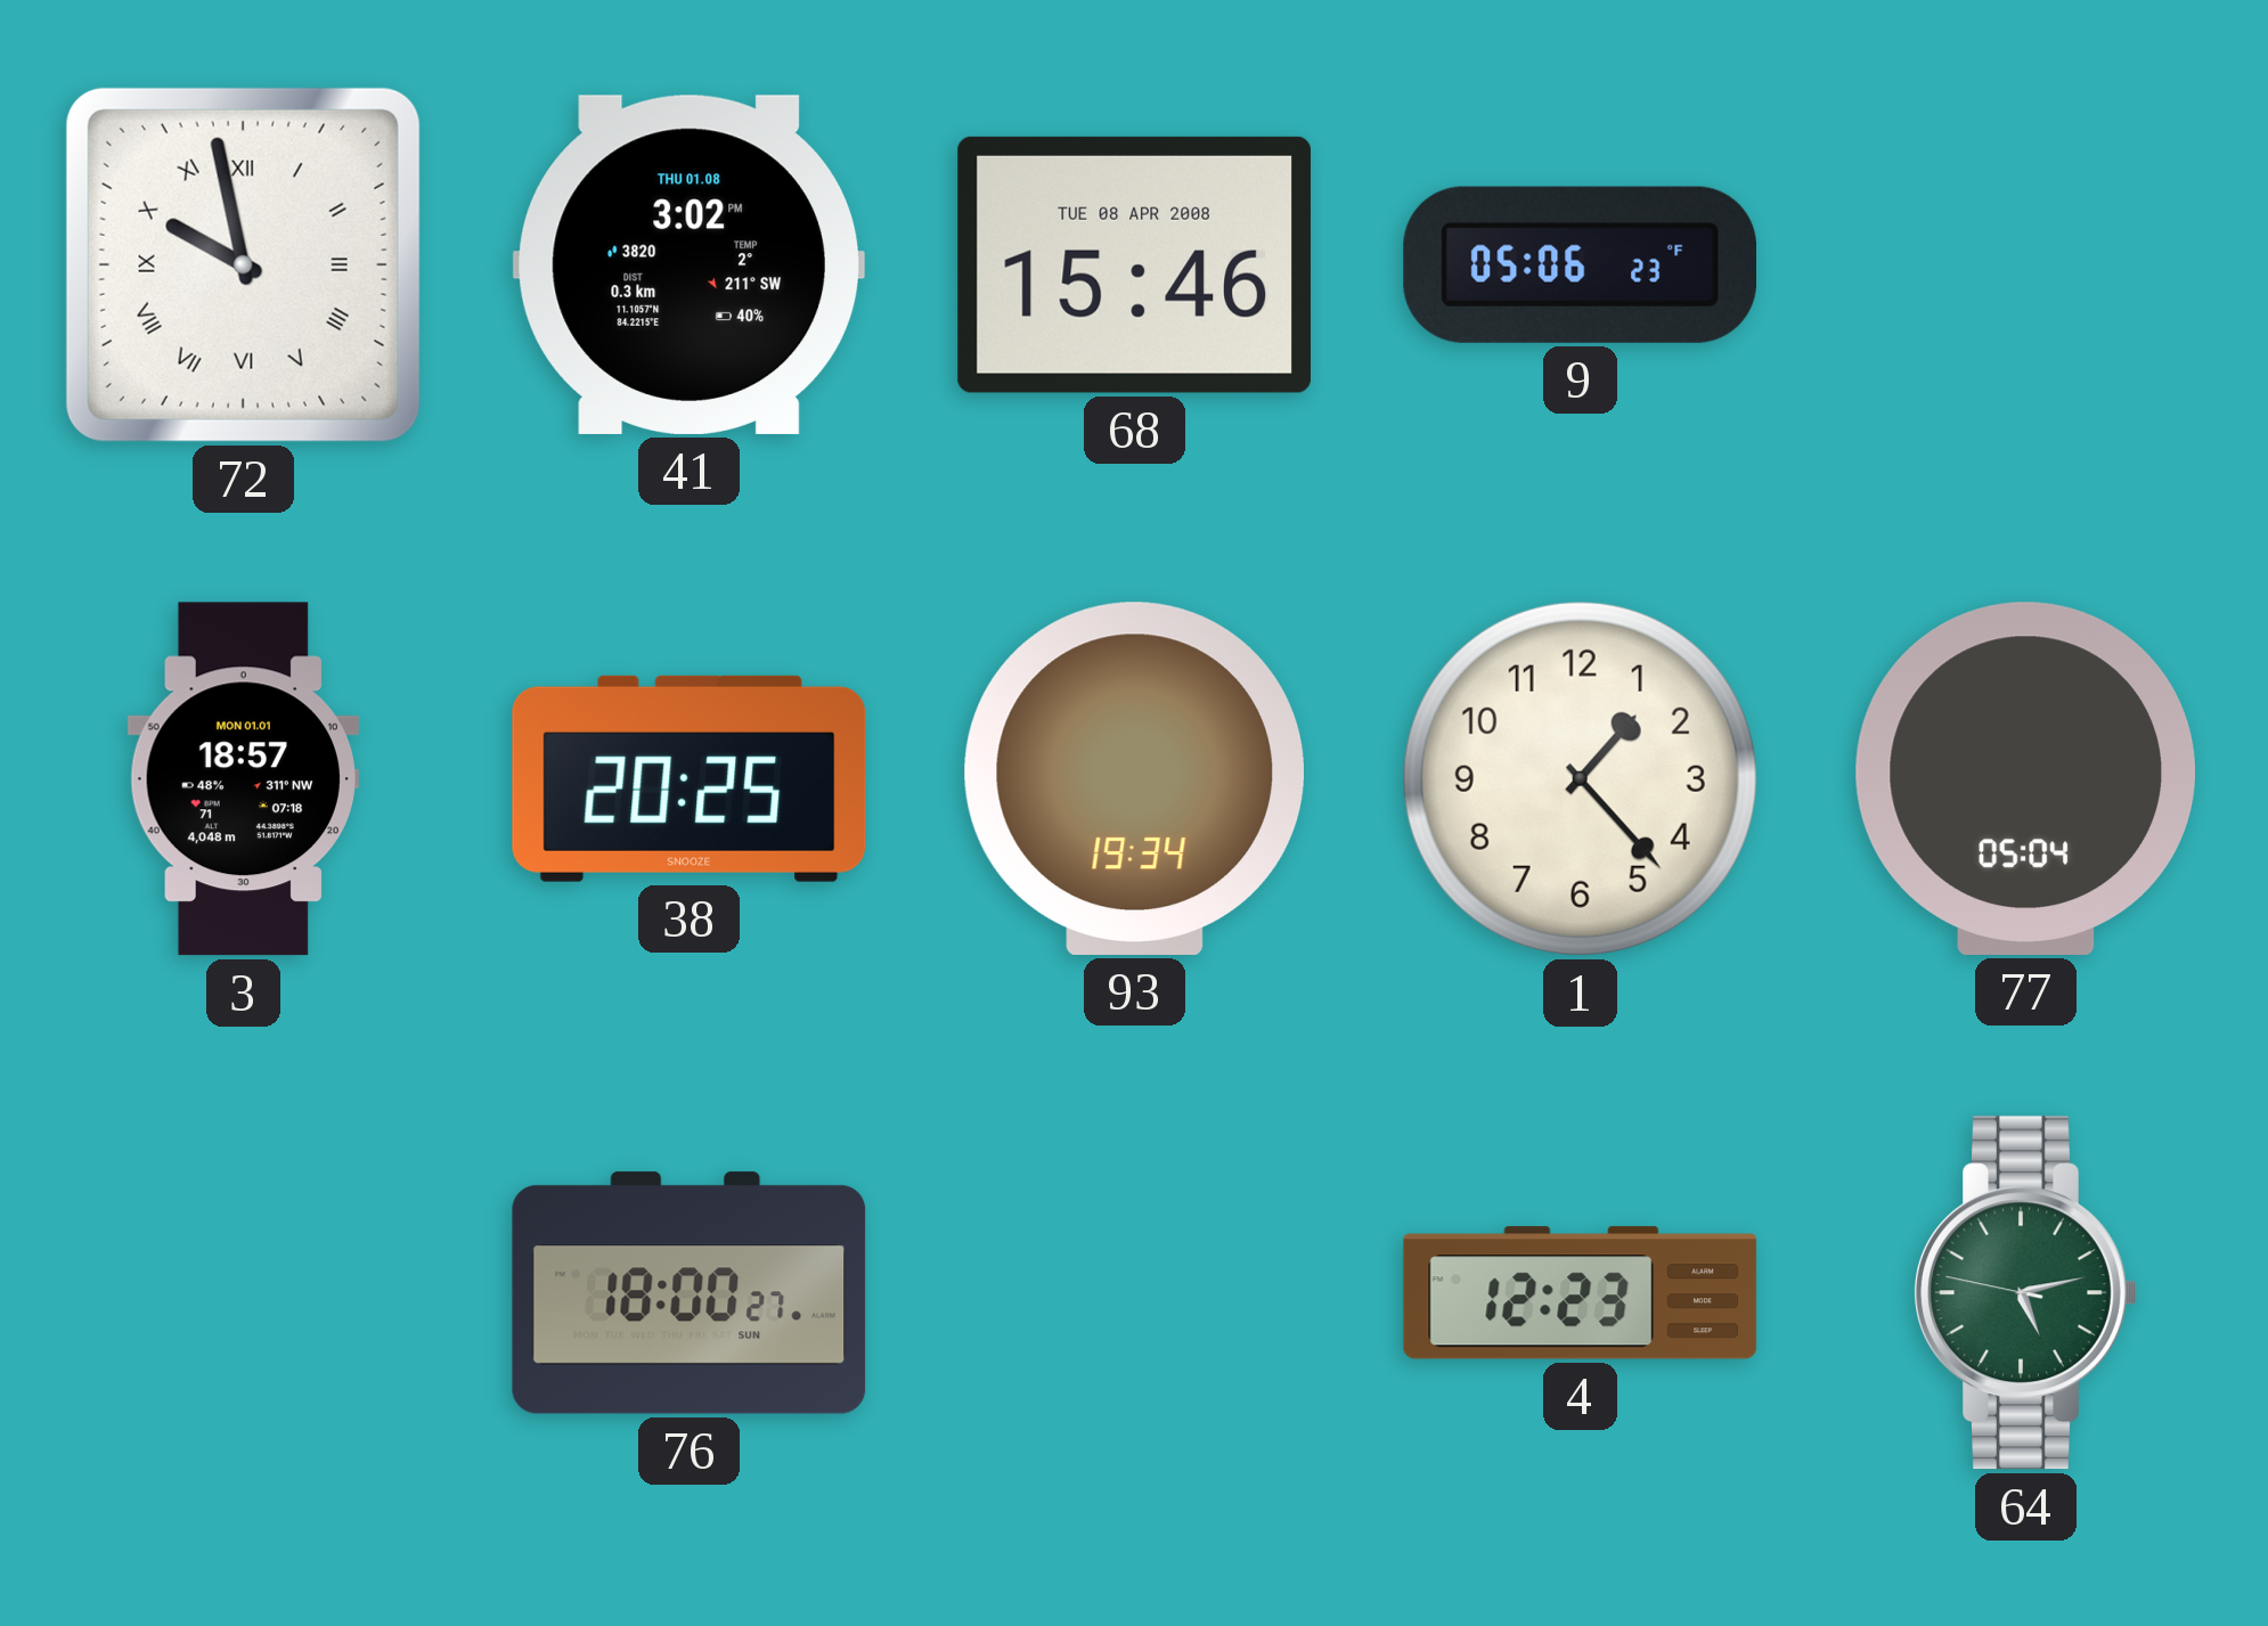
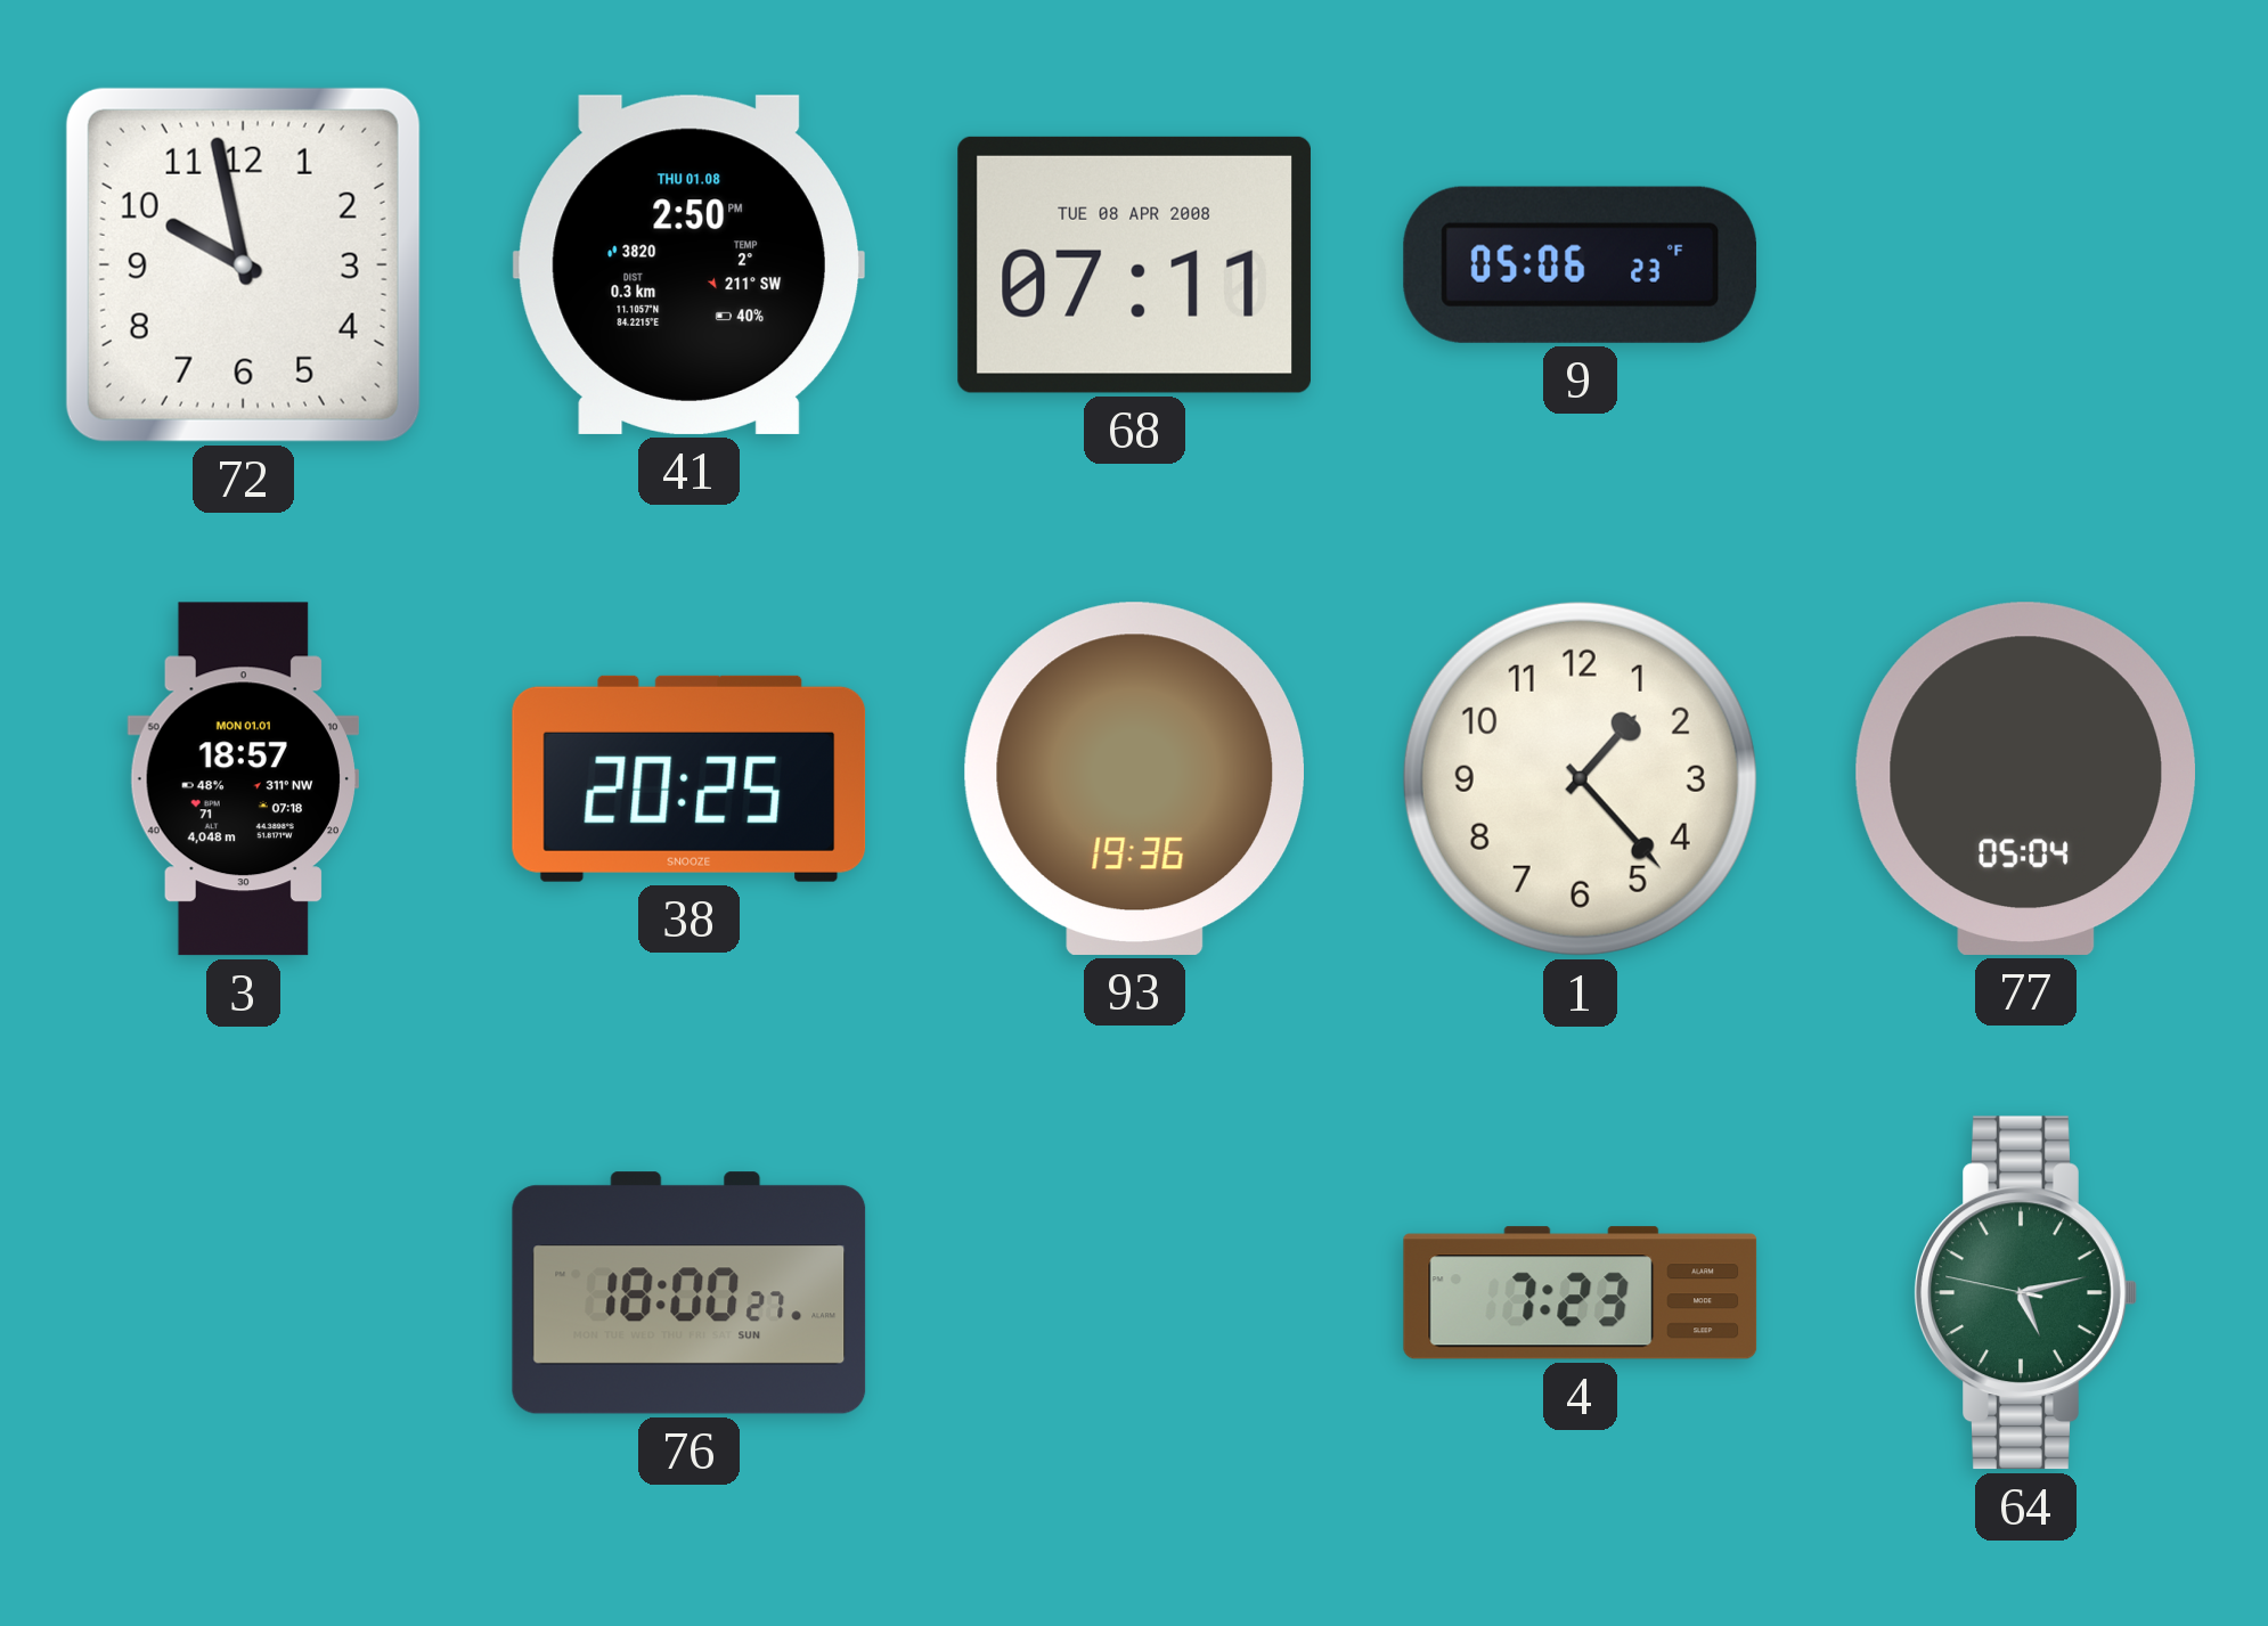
72 numerals: Roman -> Arabic (243, 264)
41: 3:02 -> 2:50 (688, 264)
68: 15:46 -> 07:11 (1134, 264)
93: 19:34 -> 19:36 (1134, 778)
4: 12:23 -> 7:23 (1581, 1293)
